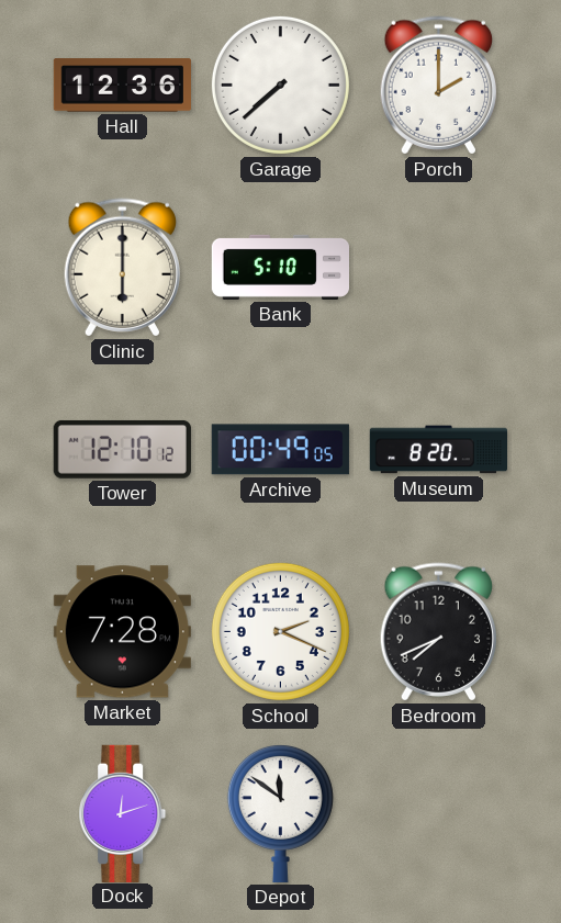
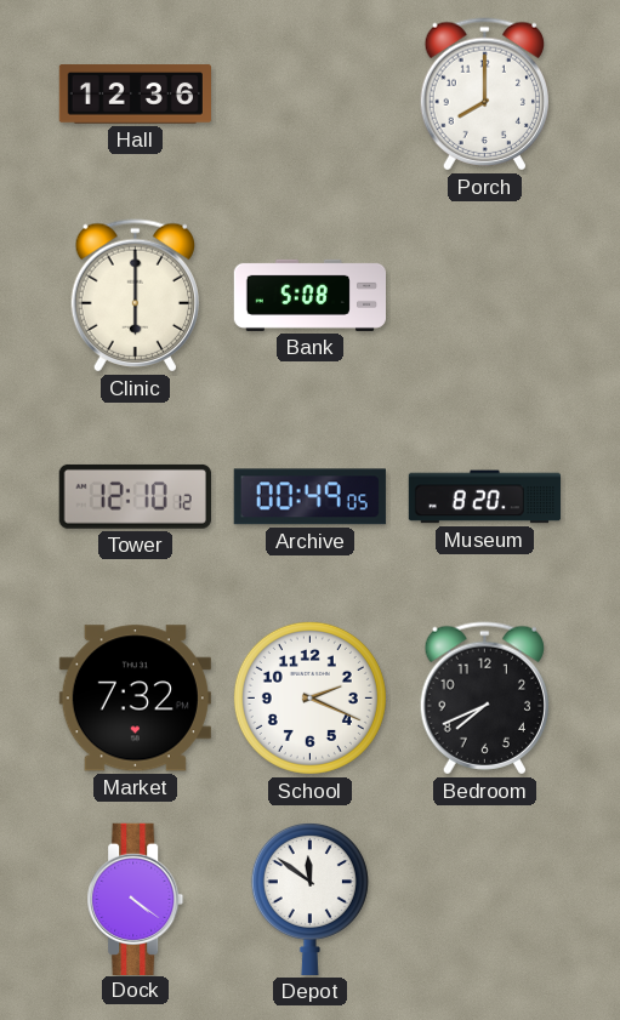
Garage: 7:38 -> none (280, 85)
Porch: 2:00 -> 8:00 (484, 95)
Bank: 5:10 -> 5:08 (309, 295)
Market: 7:28 -> 7:32 (135, 699)
Dock: 12:12 -> 4:21 (136, 899)
